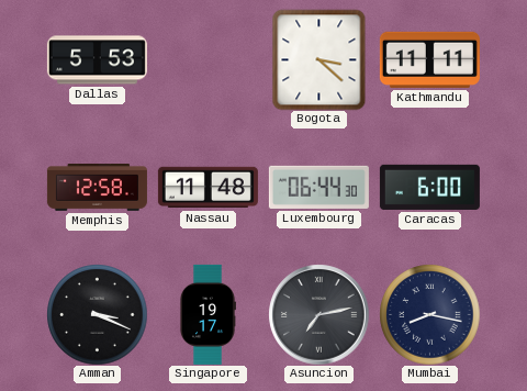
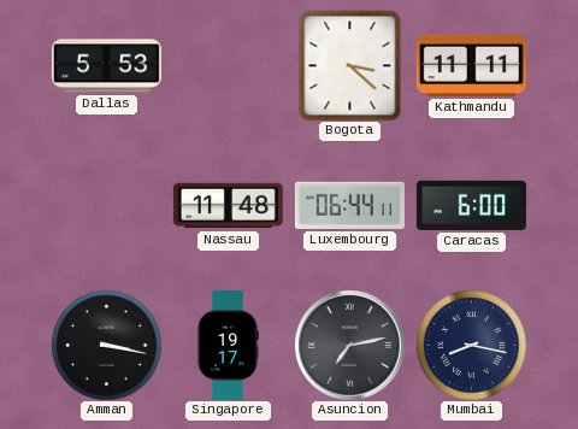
Memphis: 12:58 -> none (97, 188)
Luxembourg: 06:44:30 -> 06:44:11 (349, 205)
Amman: 3:19 -> 3:17 (106, 345)
